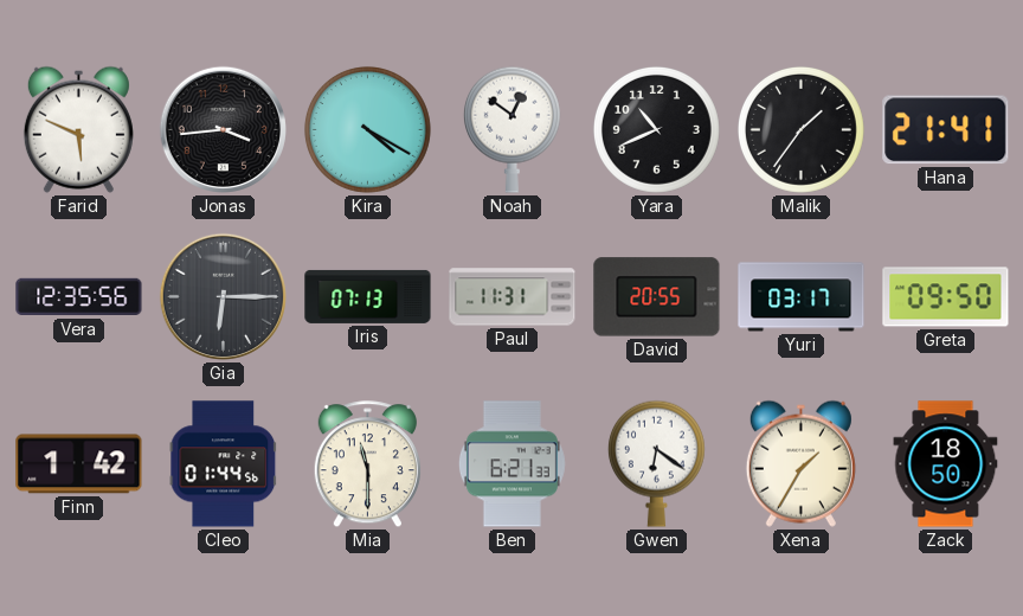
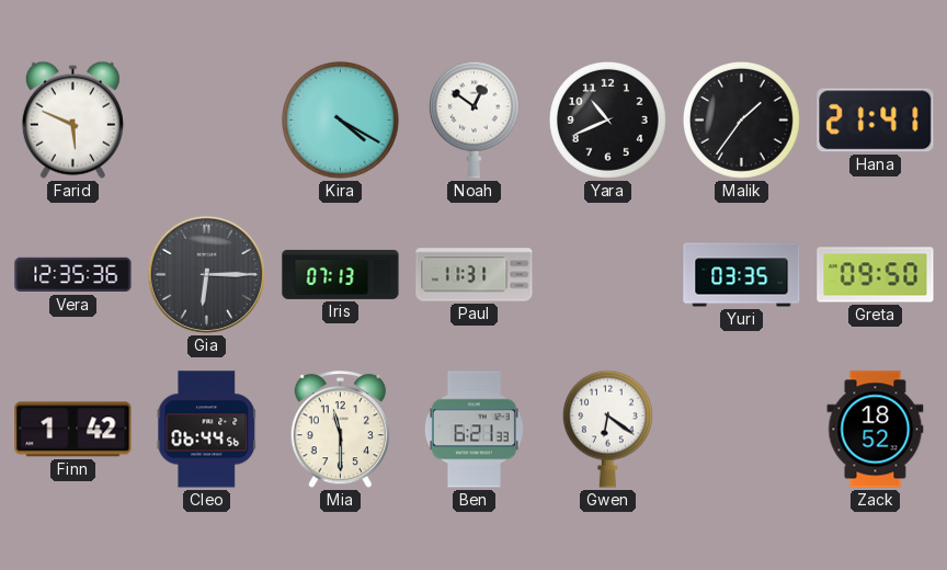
Jonas: 3:44 -> none (223, 129)
Vera: 12:35:56 -> 12:35:36 (73, 275)
David: 20:55 -> none (657, 297)
Yuri: 03:17 -> 03:35 (742, 275)
Cleo: 01:44 -> 06:44 (207, 430)
Xena: 1:35 -> none (800, 463)
Zack: 18:50 -> 18:52 (876, 430)
